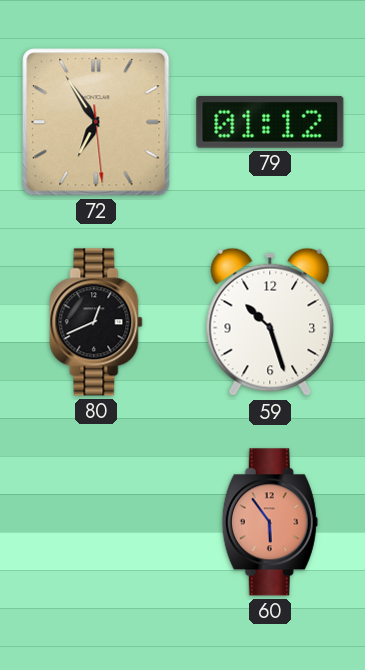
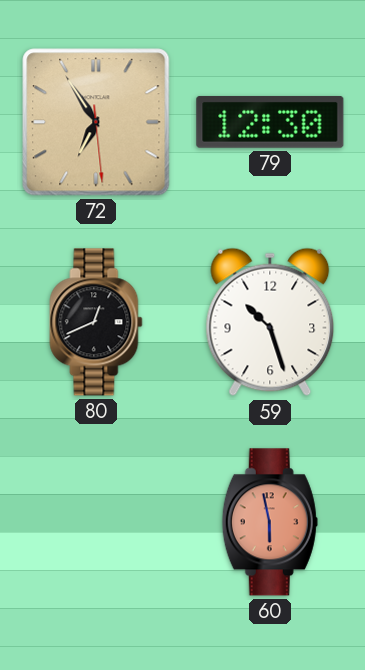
79: 01:12 -> 12:30 (270, 122)
60: 5:54 -> 5:58 (270, 522)
